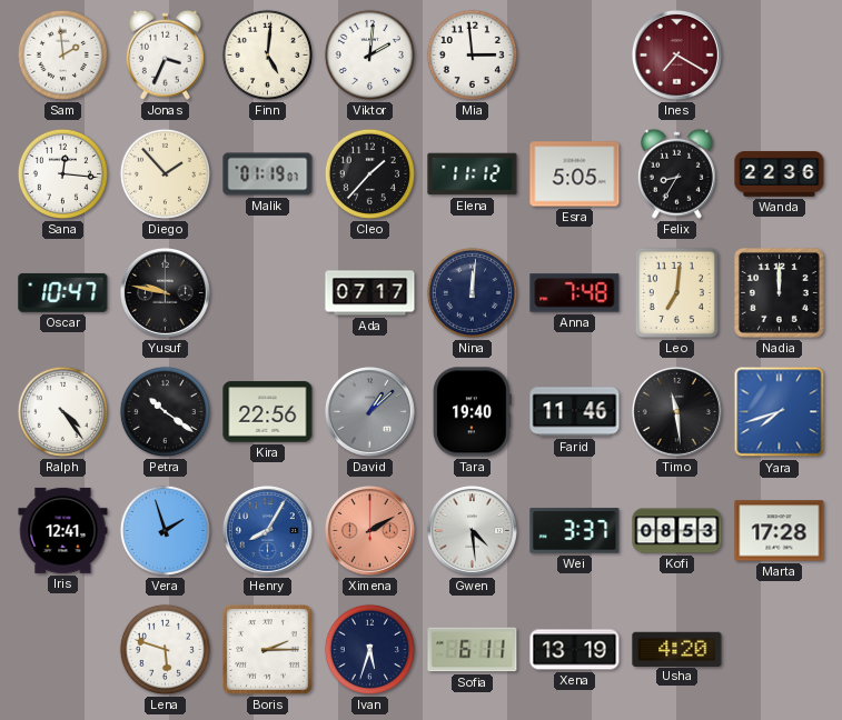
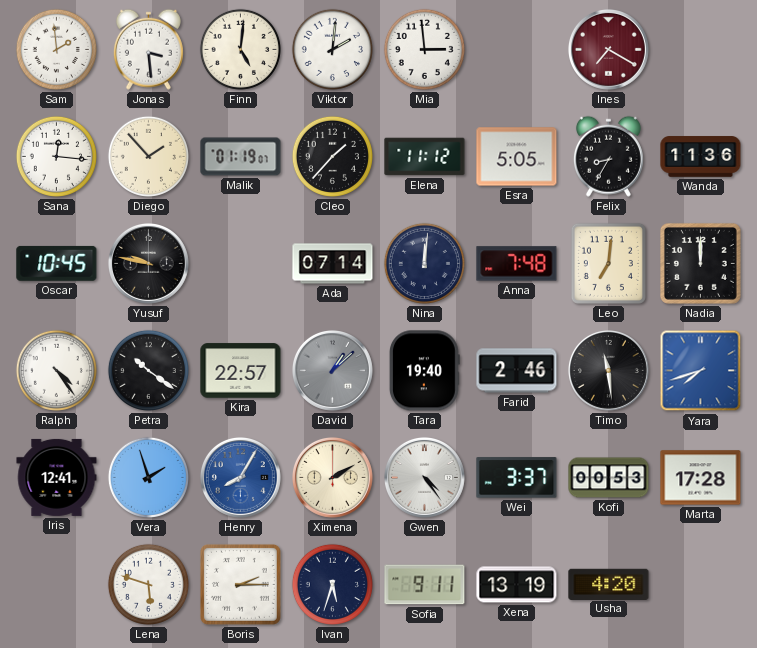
Jonas: 3:34 -> 3:29 (148, 49)
Wanda: 22:36 -> 11:36 (701, 157)
Oscar: 10:47 -> 10:45 (57, 263)
Ada: 07:17 -> 07:14 (333, 264)
Kira: 22:56 -> 22:57 (241, 371)
Farid: 11:46 -> 2:46 (517, 371)
Ximena dial: salmon -> cream (332, 477)
Gwen: 4:29 -> 4:24 (424, 477)
Kofi: 08:53 -> 00:53 (609, 478)
Sofia: 6:11 -> 9:11 (425, 585)
